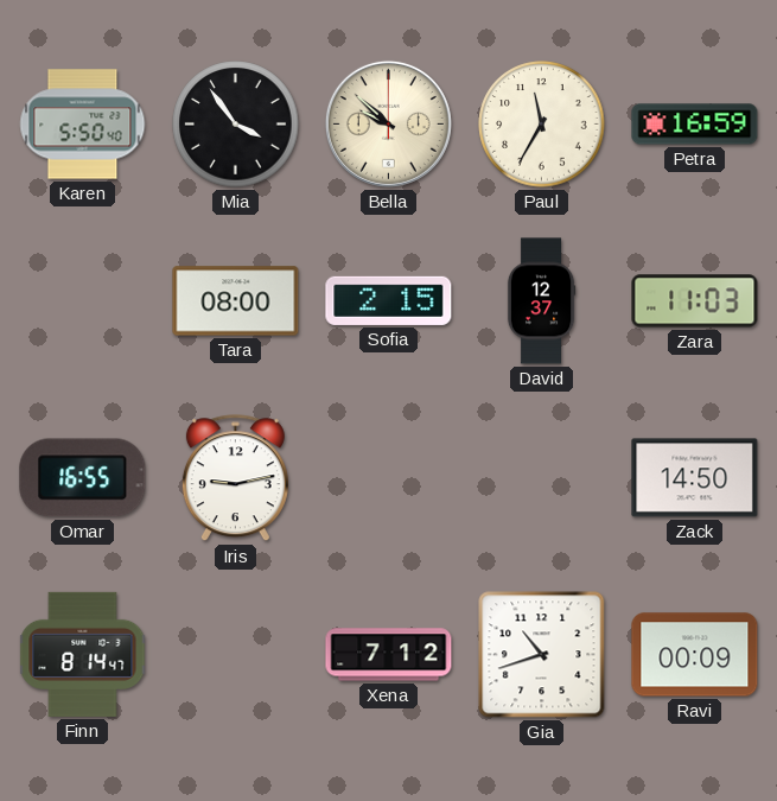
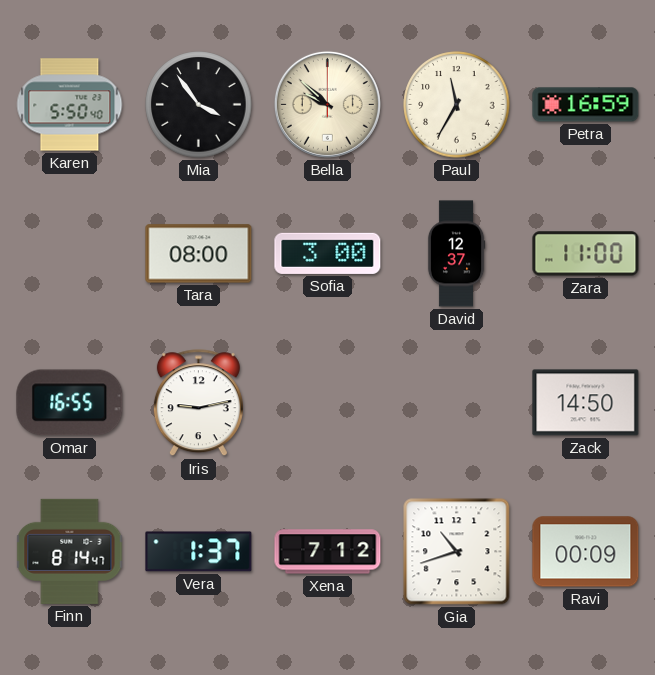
Sofia: 2:15 -> 3:00 (328, 253)
Zara: 11:03 -> 11:00 (586, 254)
Vera: none -> 1:37 (199, 552)
